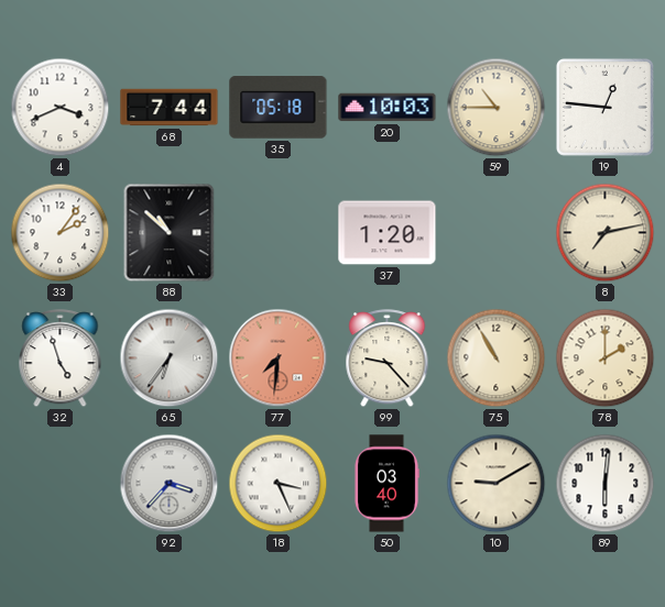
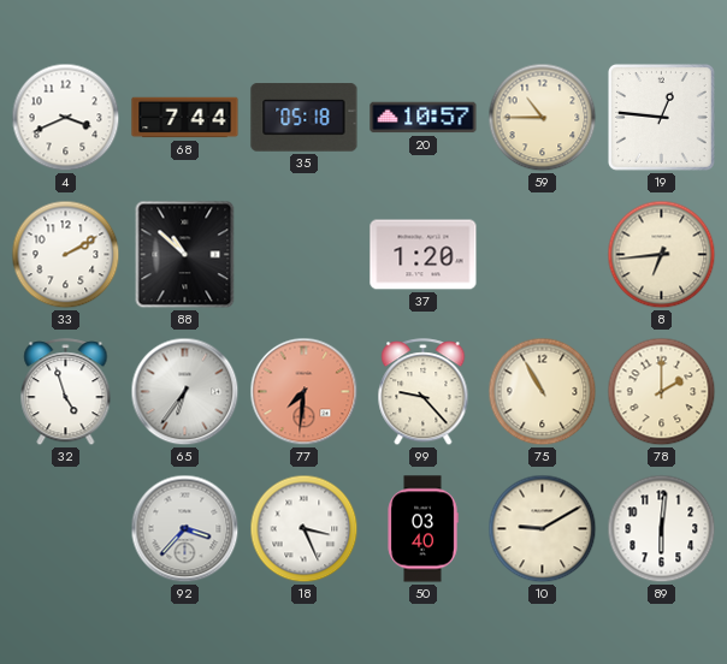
20: 10:03 -> 10:57 (424, 118)
33: 2:06 -> 2:10 (66, 255)
8: 7:13 -> 6:44 (662, 255)
